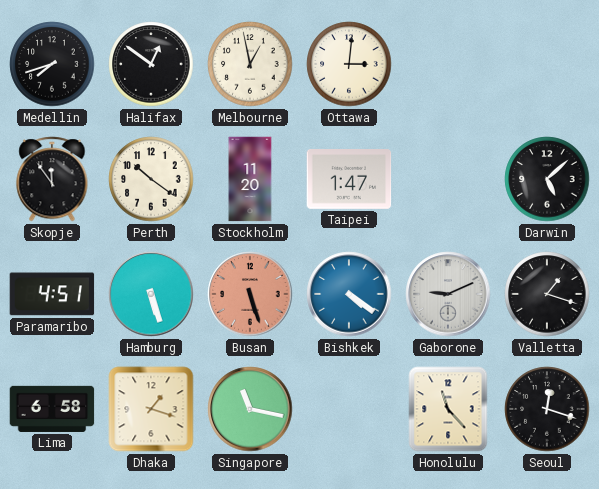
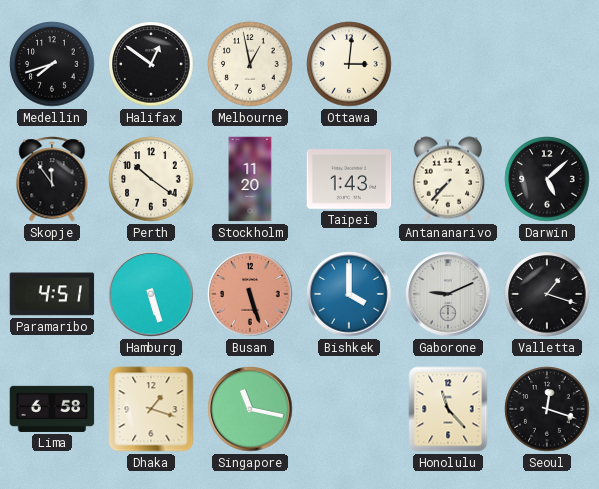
Taipei: 1:47 -> 1:43 (349, 180)
Antananarivo: none -> 7:37 (448, 179)
Bishkek: 4:21 -> 4:00 (349, 294)
